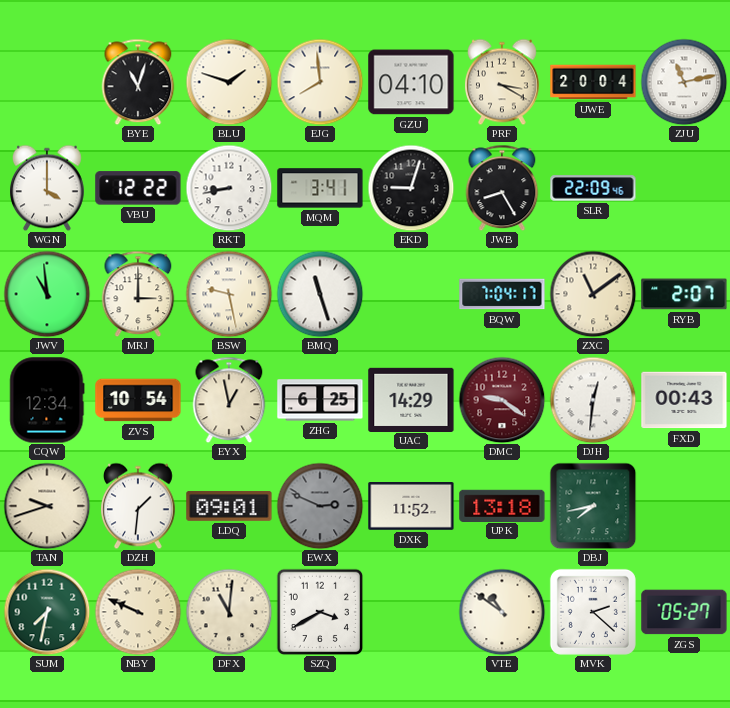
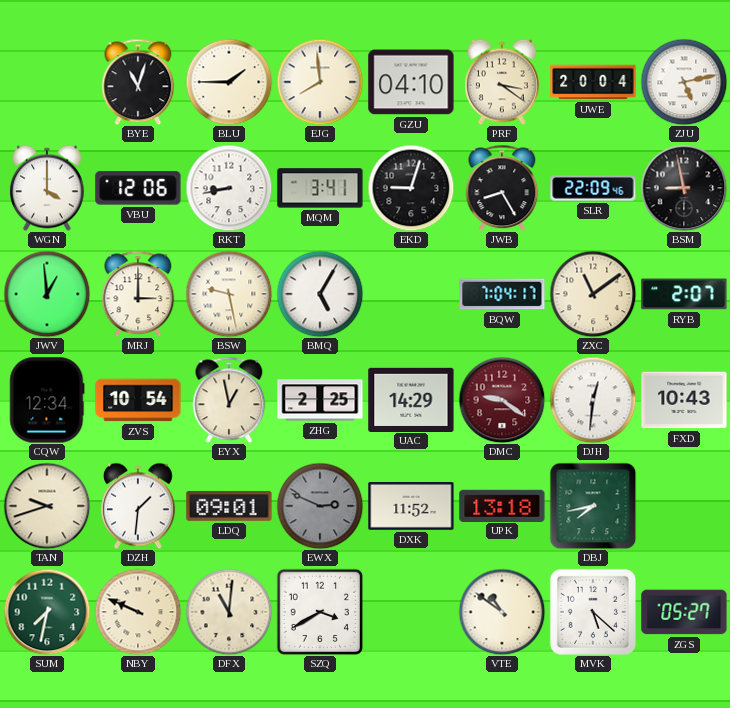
BLU: 1:48 -> 1:45 (229, 82)
PRF: 3:20 -> 3:21 (503, 82)
ZJU: 11:13 -> 5:13 (684, 82)
VBU: 12:22 -> 12:06 (138, 188)
BSM: none -> 8:58 (684, 188)
JWV: 10:59 -> 12:59 (47, 294)
BMQ: 11:27 -> 5:05 (320, 294)
ZHG: 6:25 -> 2:25 (320, 400)
FXD: 00:43 -> 10:43 (684, 400)
MVK: 2:22 -> 5:22 (593, 612)
